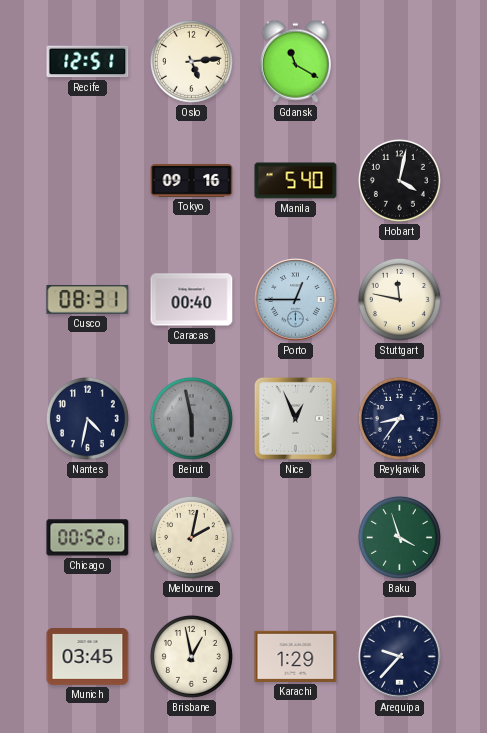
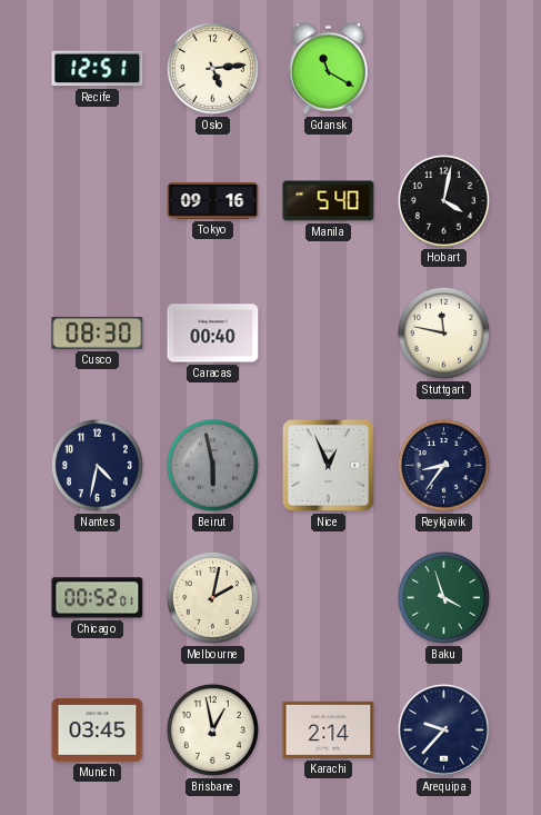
Cusco: 08:31 -> 08:30 (98, 332)
Porto: 12:45 -> none (296, 300)
Karachi: 1:29 -> 2:14 (329, 729)
